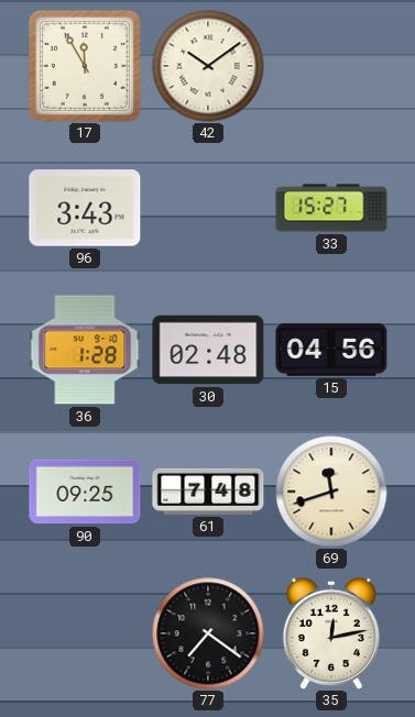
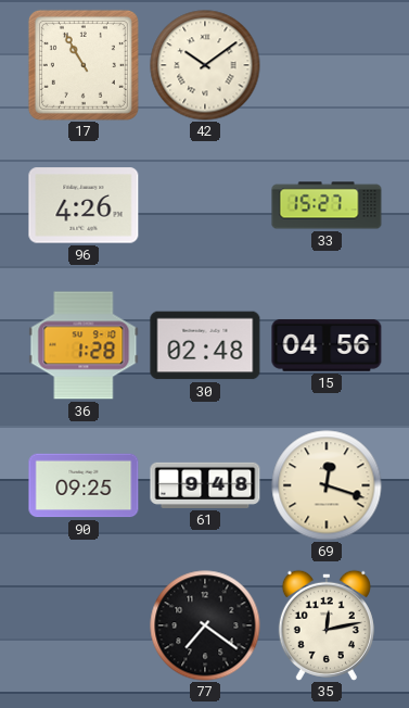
17: 11:55 -> 10:55 (84, 65)
96: 3:43 -> 4:26 (84, 205)
61: 7:48 -> 9:48 (205, 485)
69: 11:42 -> 12:18 (327, 485)
